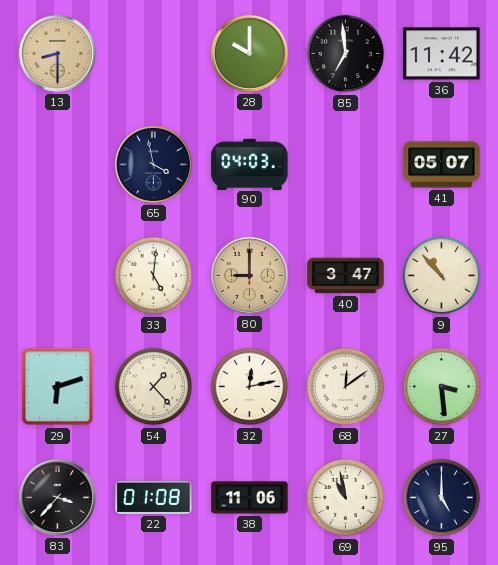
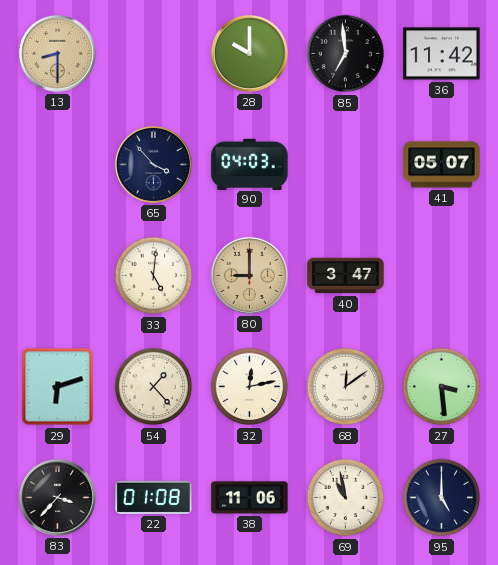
65: 3:58 -> 3:53 (153, 164)
9: 10:53 -> none (442, 276)
